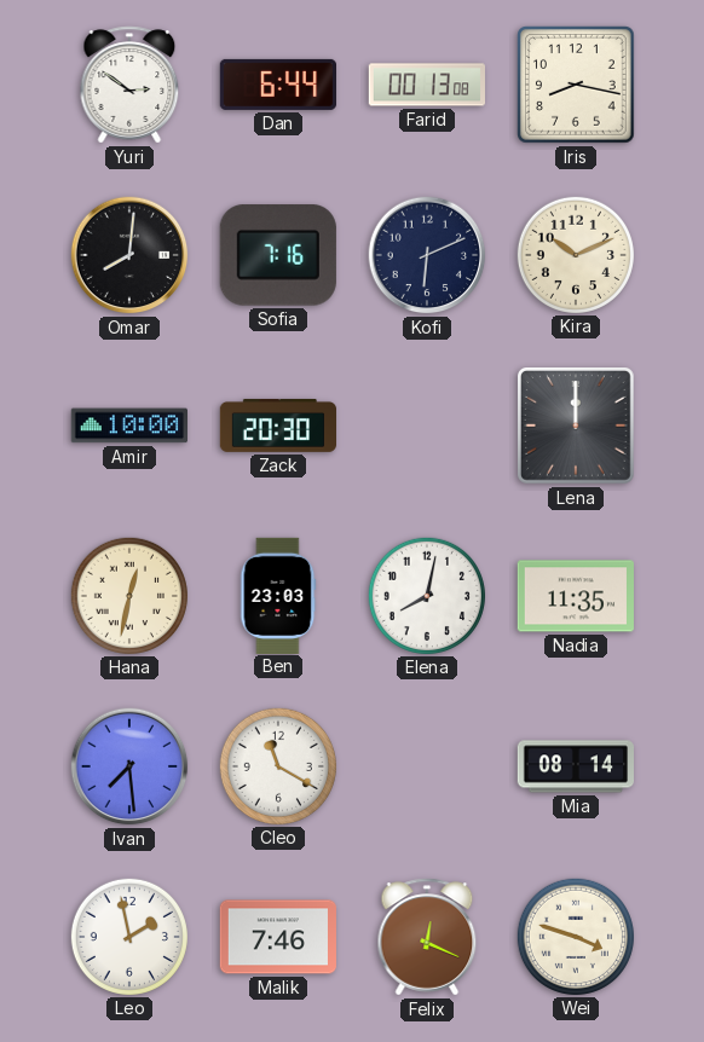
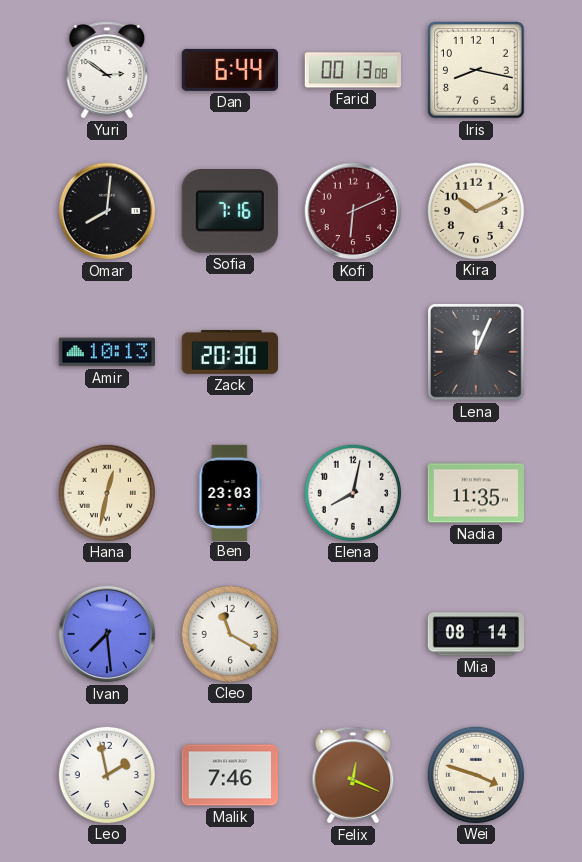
Kofi dial: navy -> burgundy (353, 211)
Amir: 10:00 -> 10:13 (106, 352)
Lena: 12:00 -> 12:04 (477, 353)
